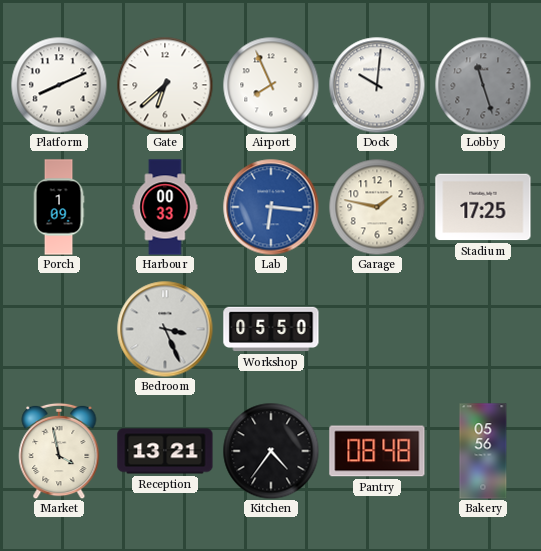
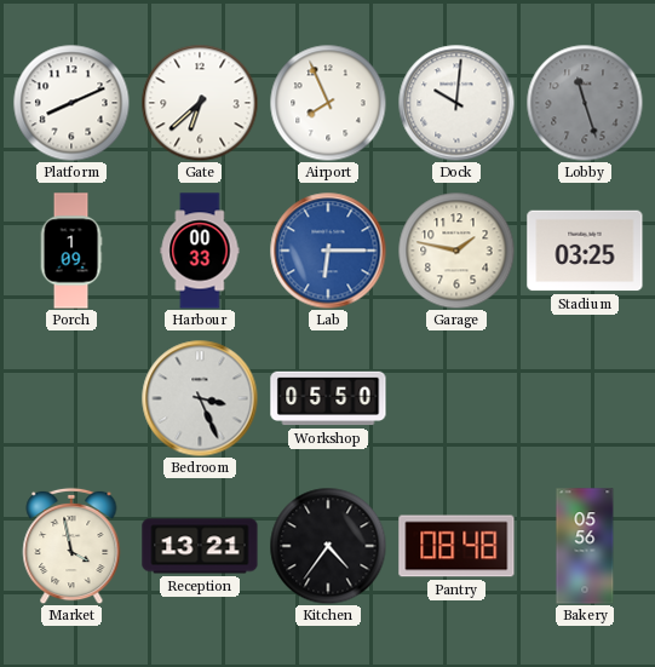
Lab: 6:16 -> 6:15 (328, 251)
Stadium: 17:25 -> 03:25 (585, 251)
